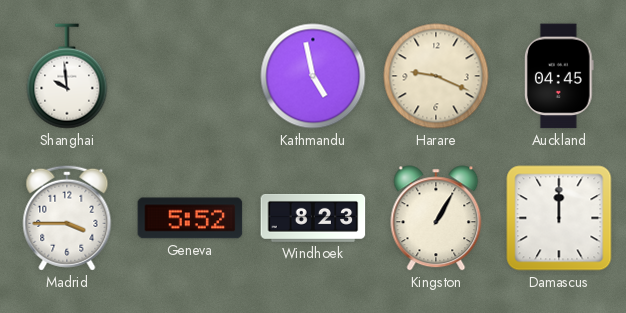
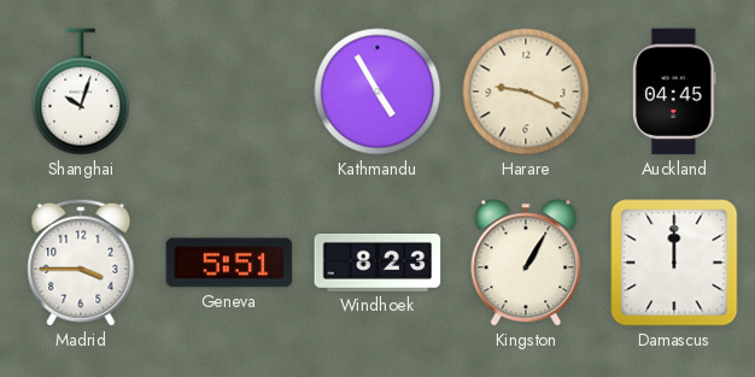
Shanghai: 9:59 -> 10:03 (81, 92)
Kathmandu: 4:58 -> 4:55 (377, 92)
Geneva: 5:52 -> 5:51 (229, 263)
